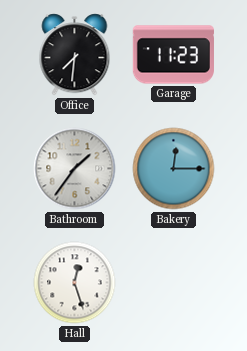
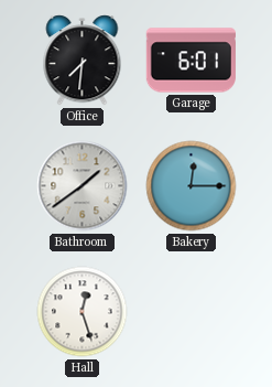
Garage: 11:23 -> 6:01 (191, 61)
Bathroom: 1:36 -> 1:39 (83, 186)
